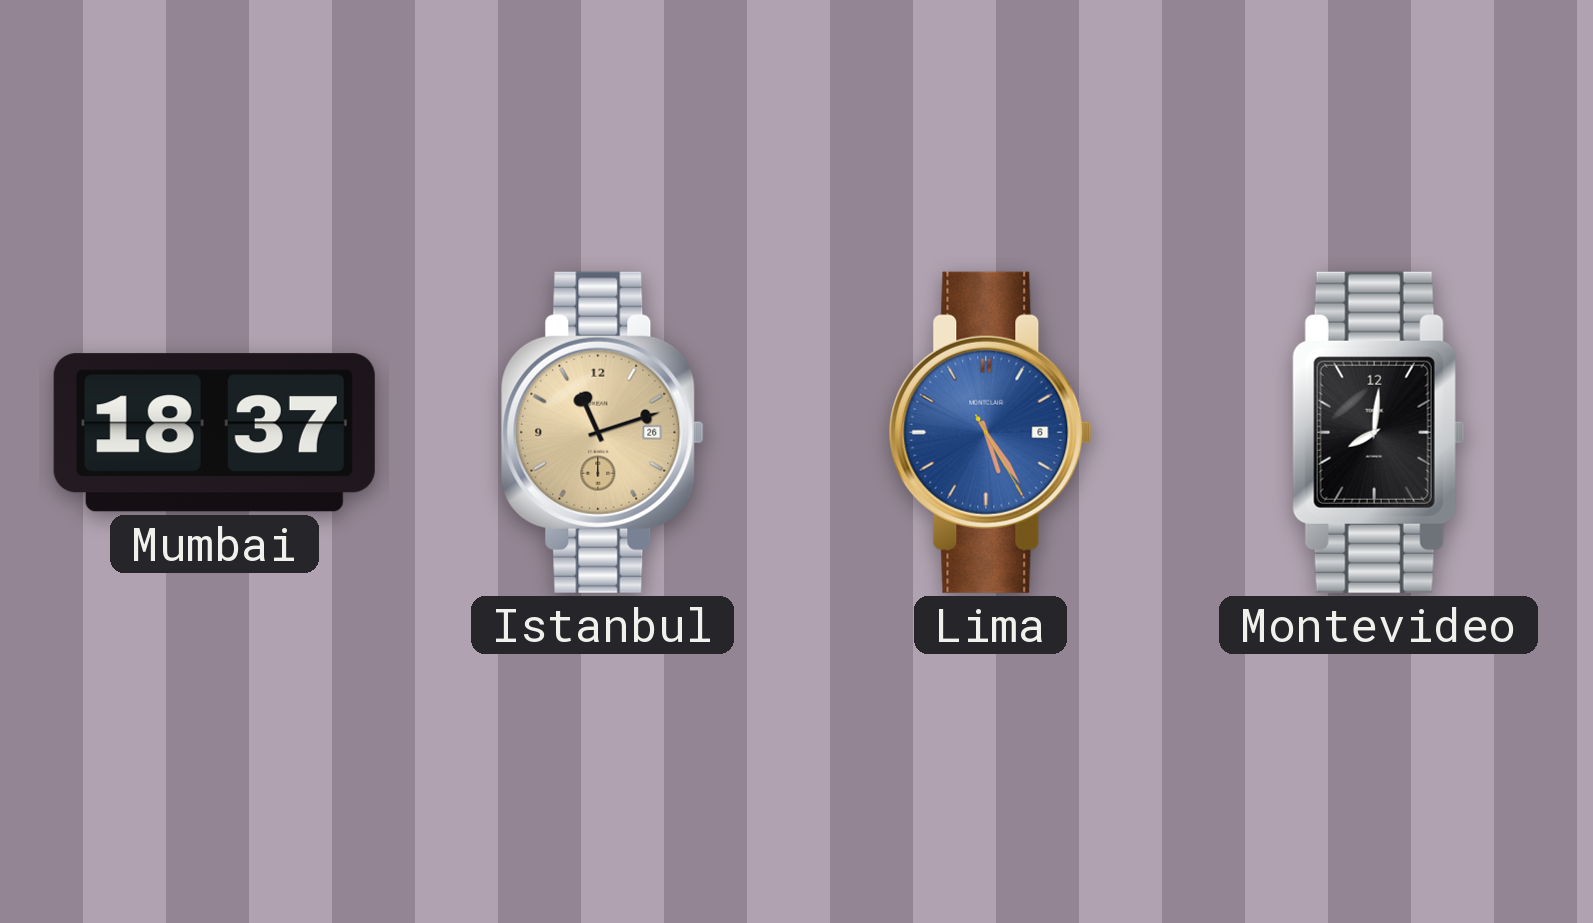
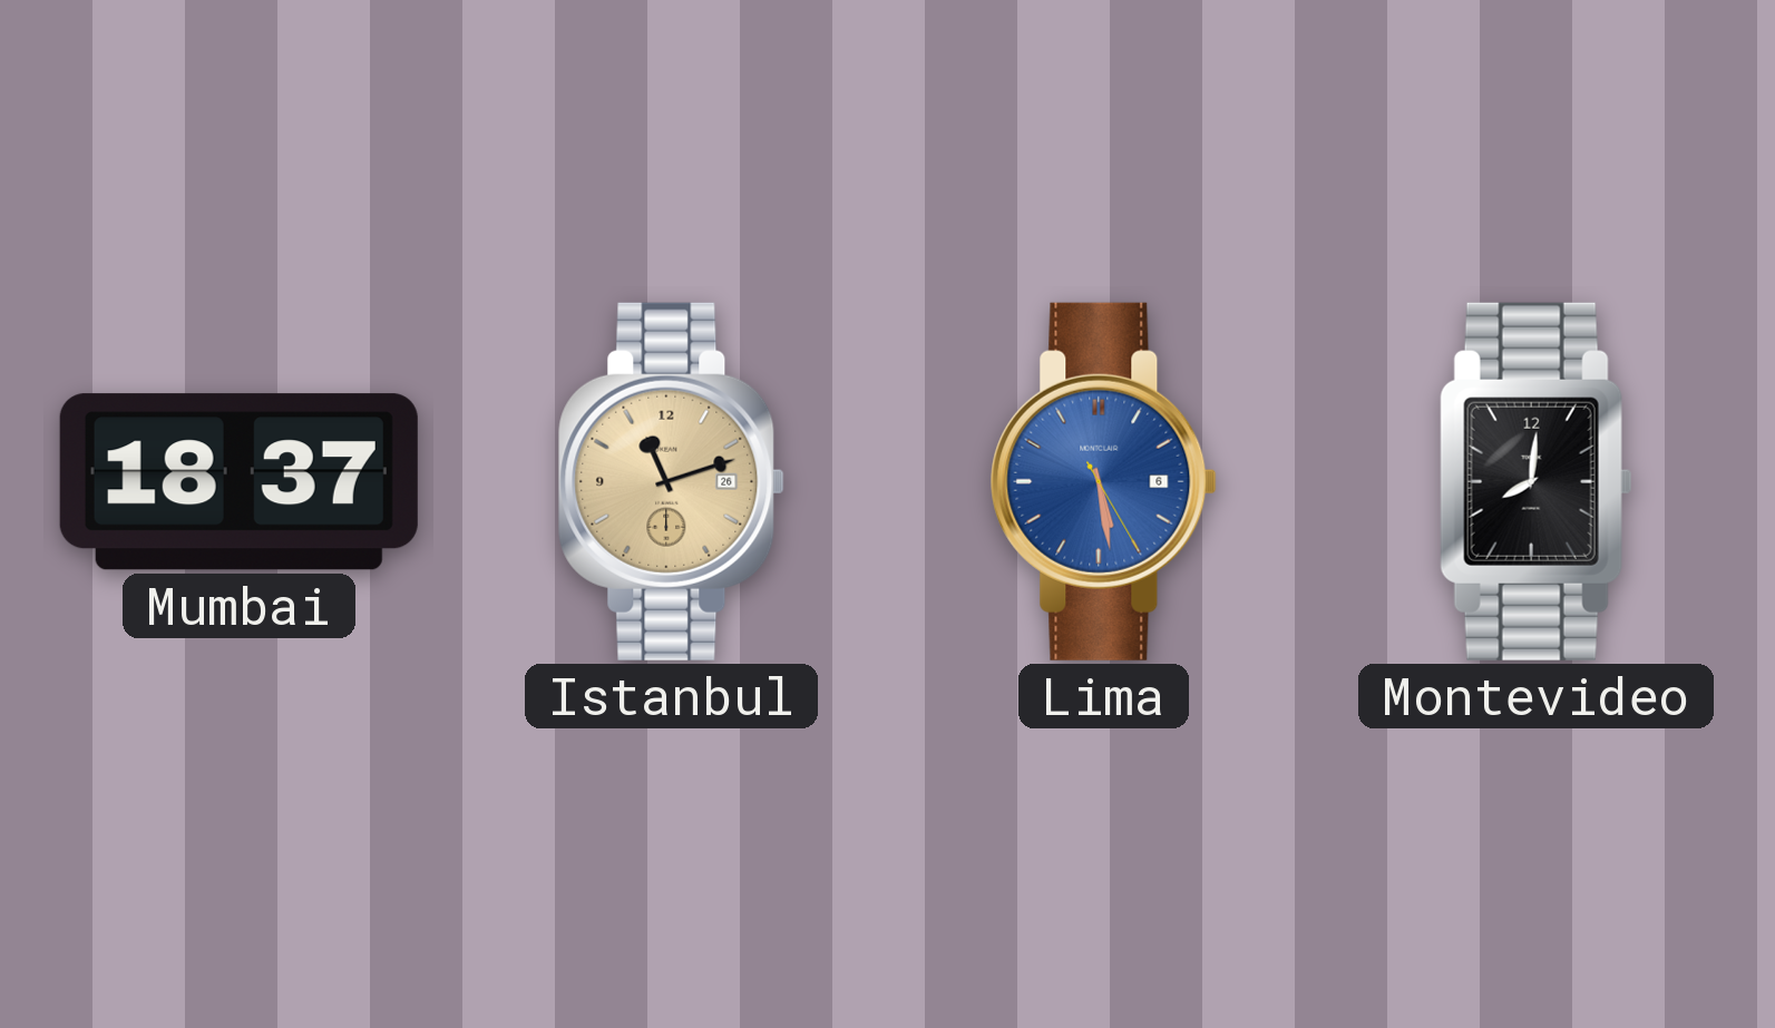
Lima: 5:24 -> 5:28 (1103, 481)
